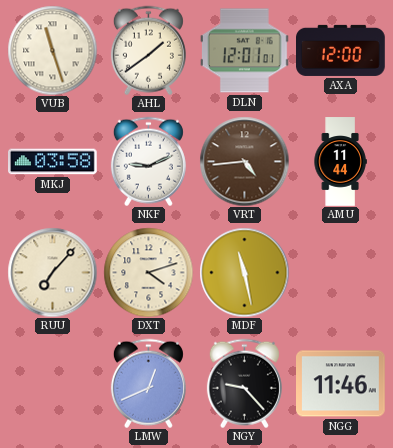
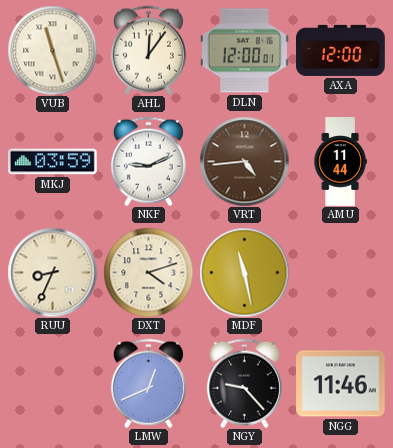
AHL: 1:39 -> 12:06 (148, 50)
DLN: 12:01 -> 12:00 (245, 51)
MKJ: 03:58 -> 03:59 (53, 162)
RUU: 7:07 -> 8:34 (52, 272)
